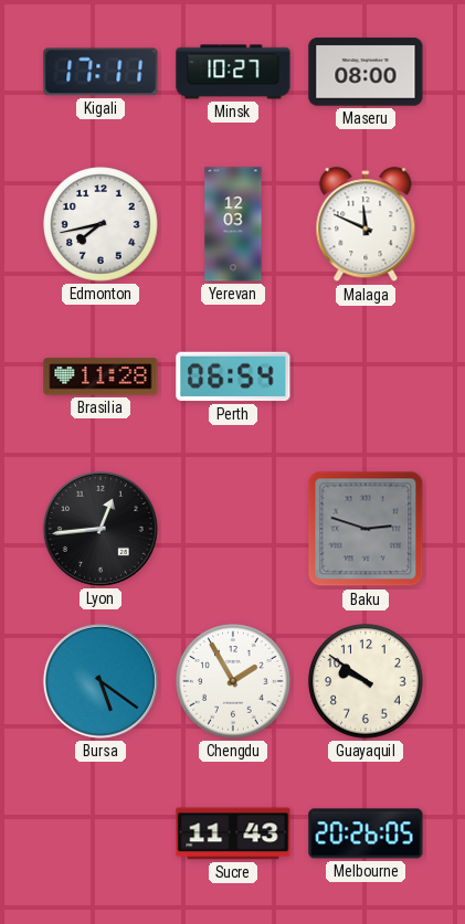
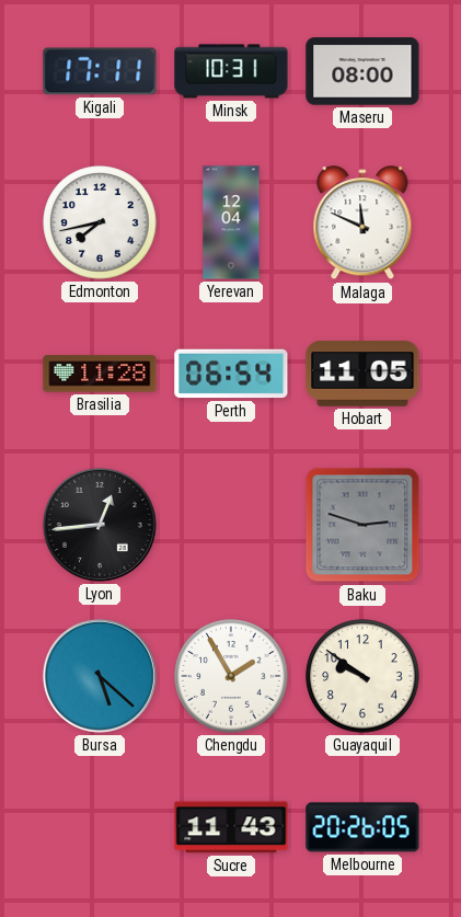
Minsk: 10:27 -> 10:31 (231, 71)
Yerevan: 12:03 -> 12:04 (231, 222)
Hobart: none -> 11:05 (362, 374)
Bursa: 5:21 -> 5:22 (100, 676)
